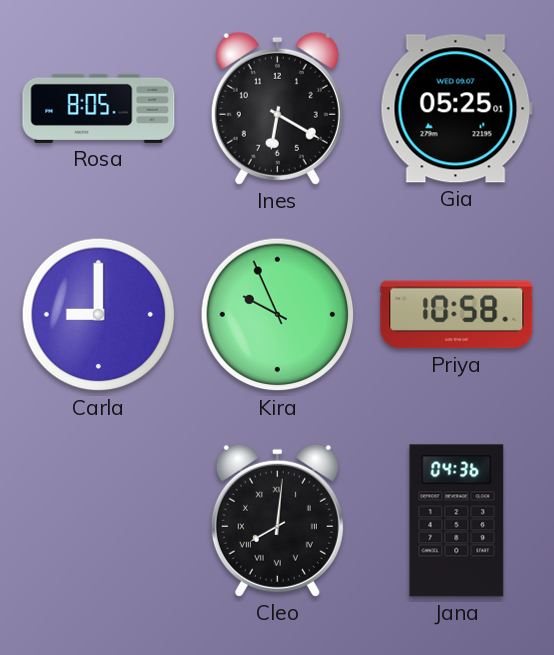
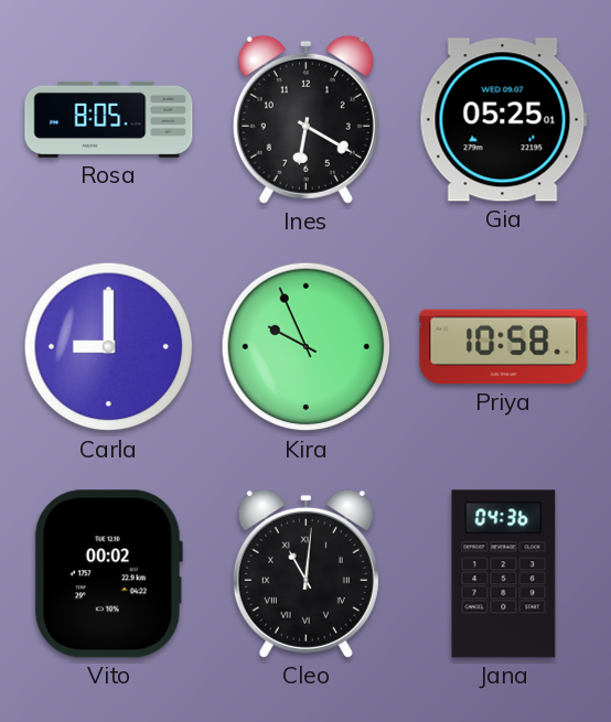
Vito: none -> 00:02 (108, 574)
Cleo: 8:01 -> 11:01 (305, 573)
